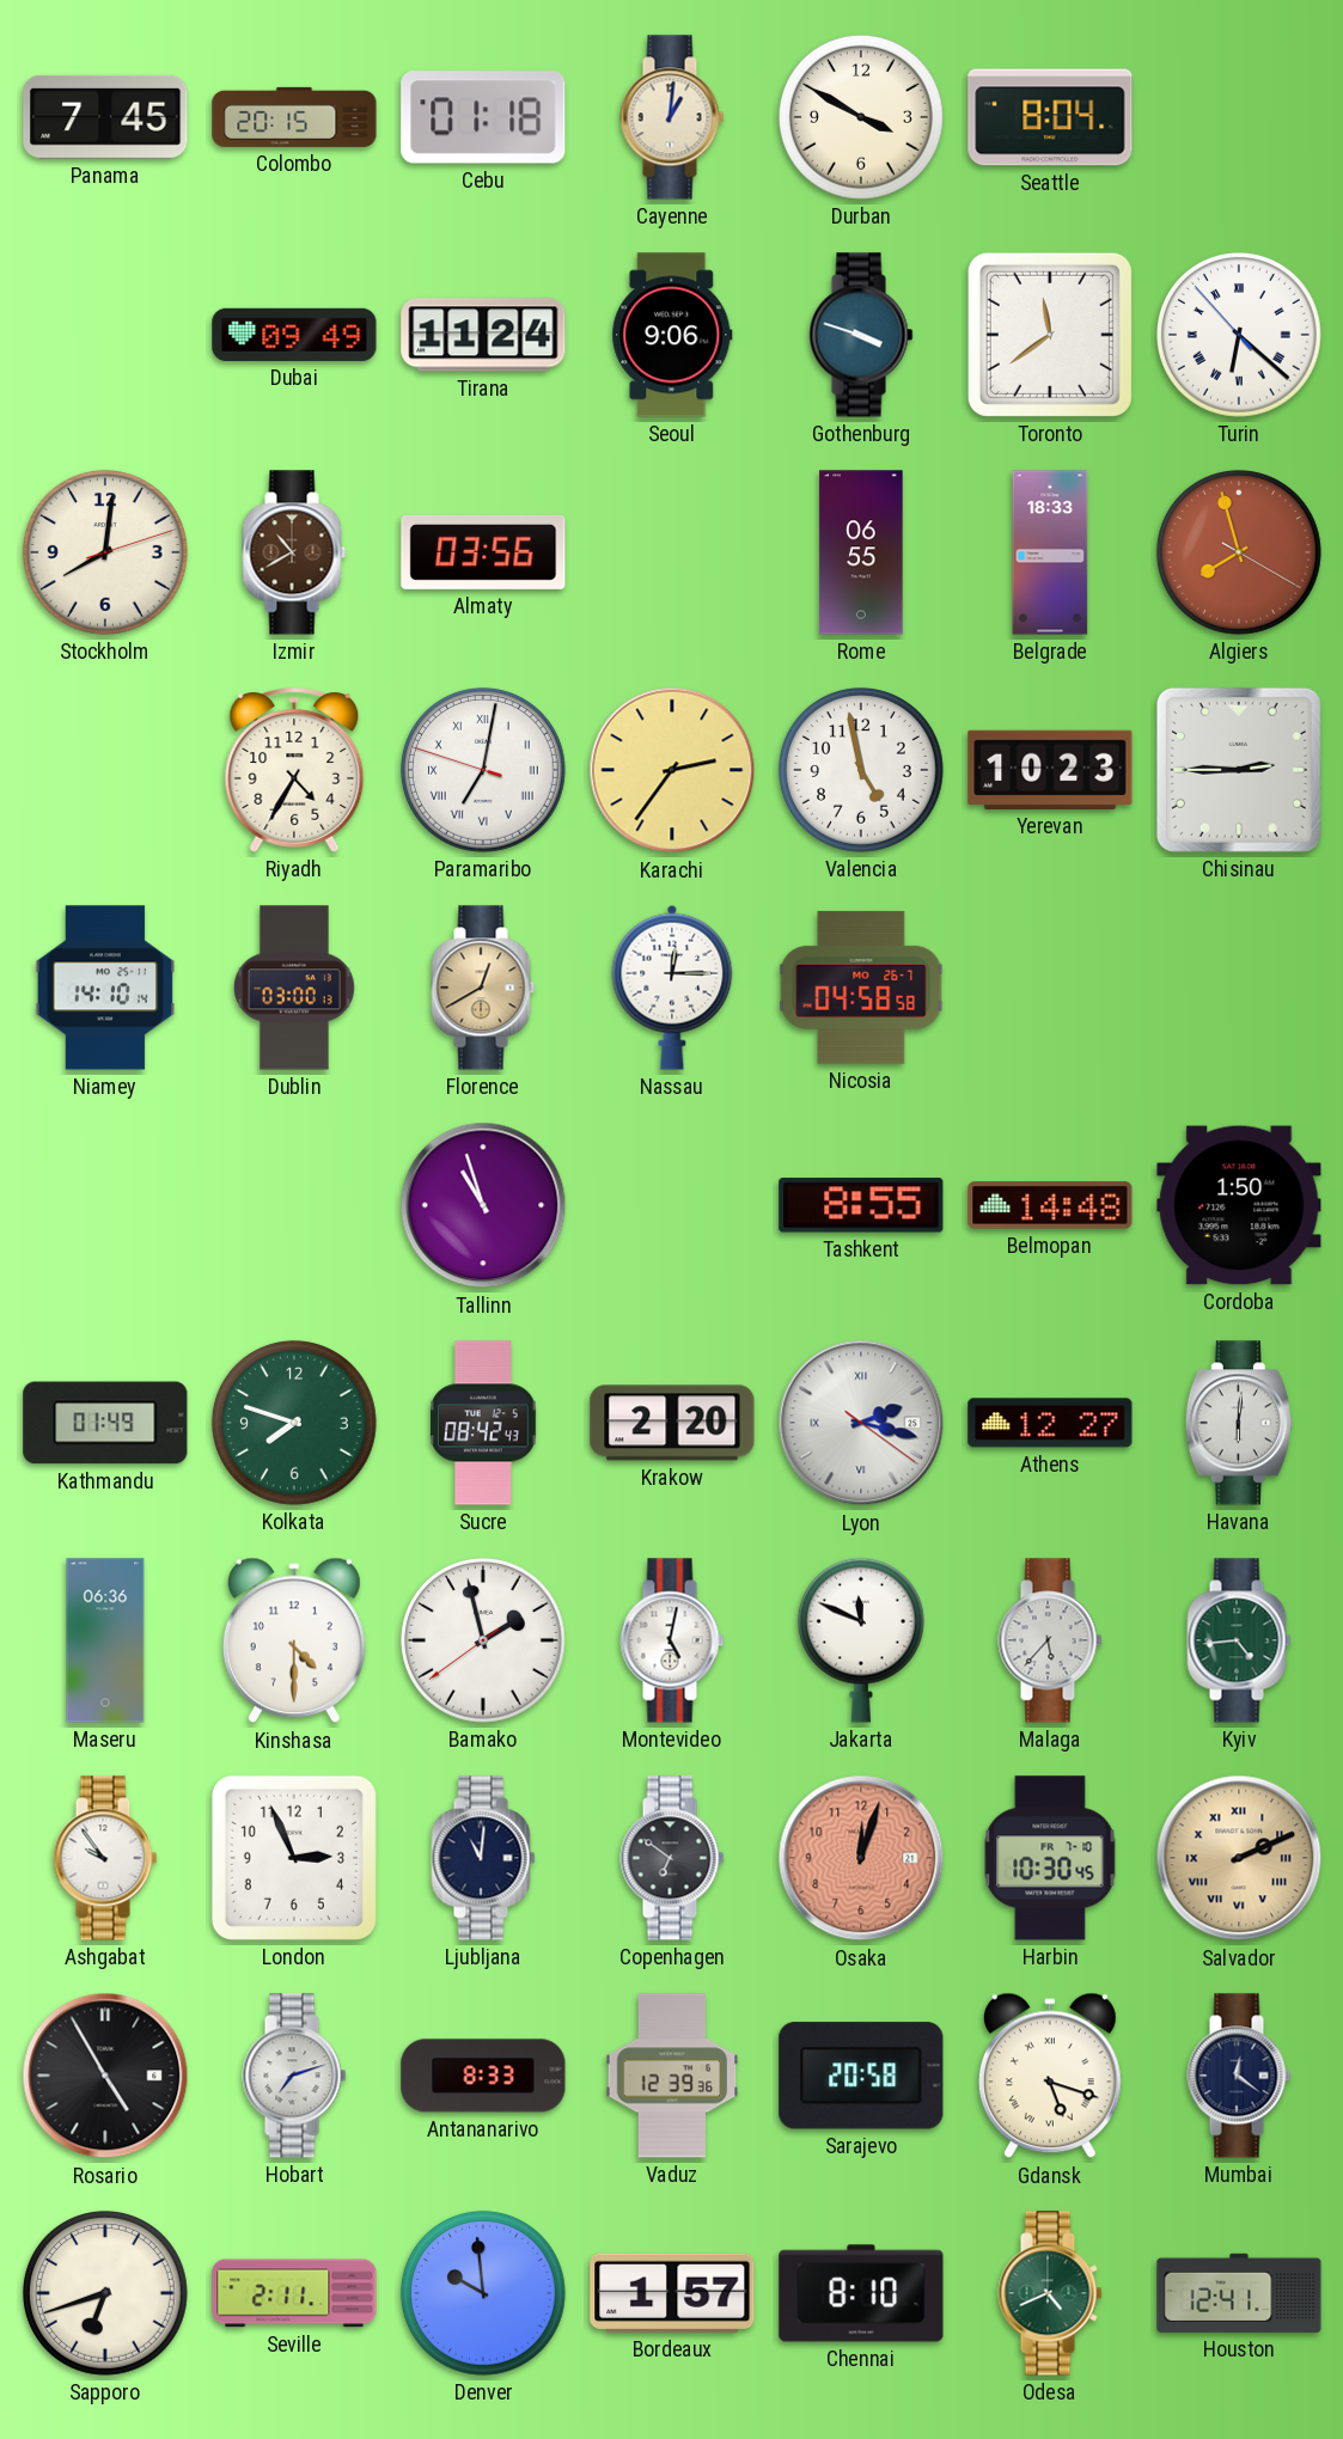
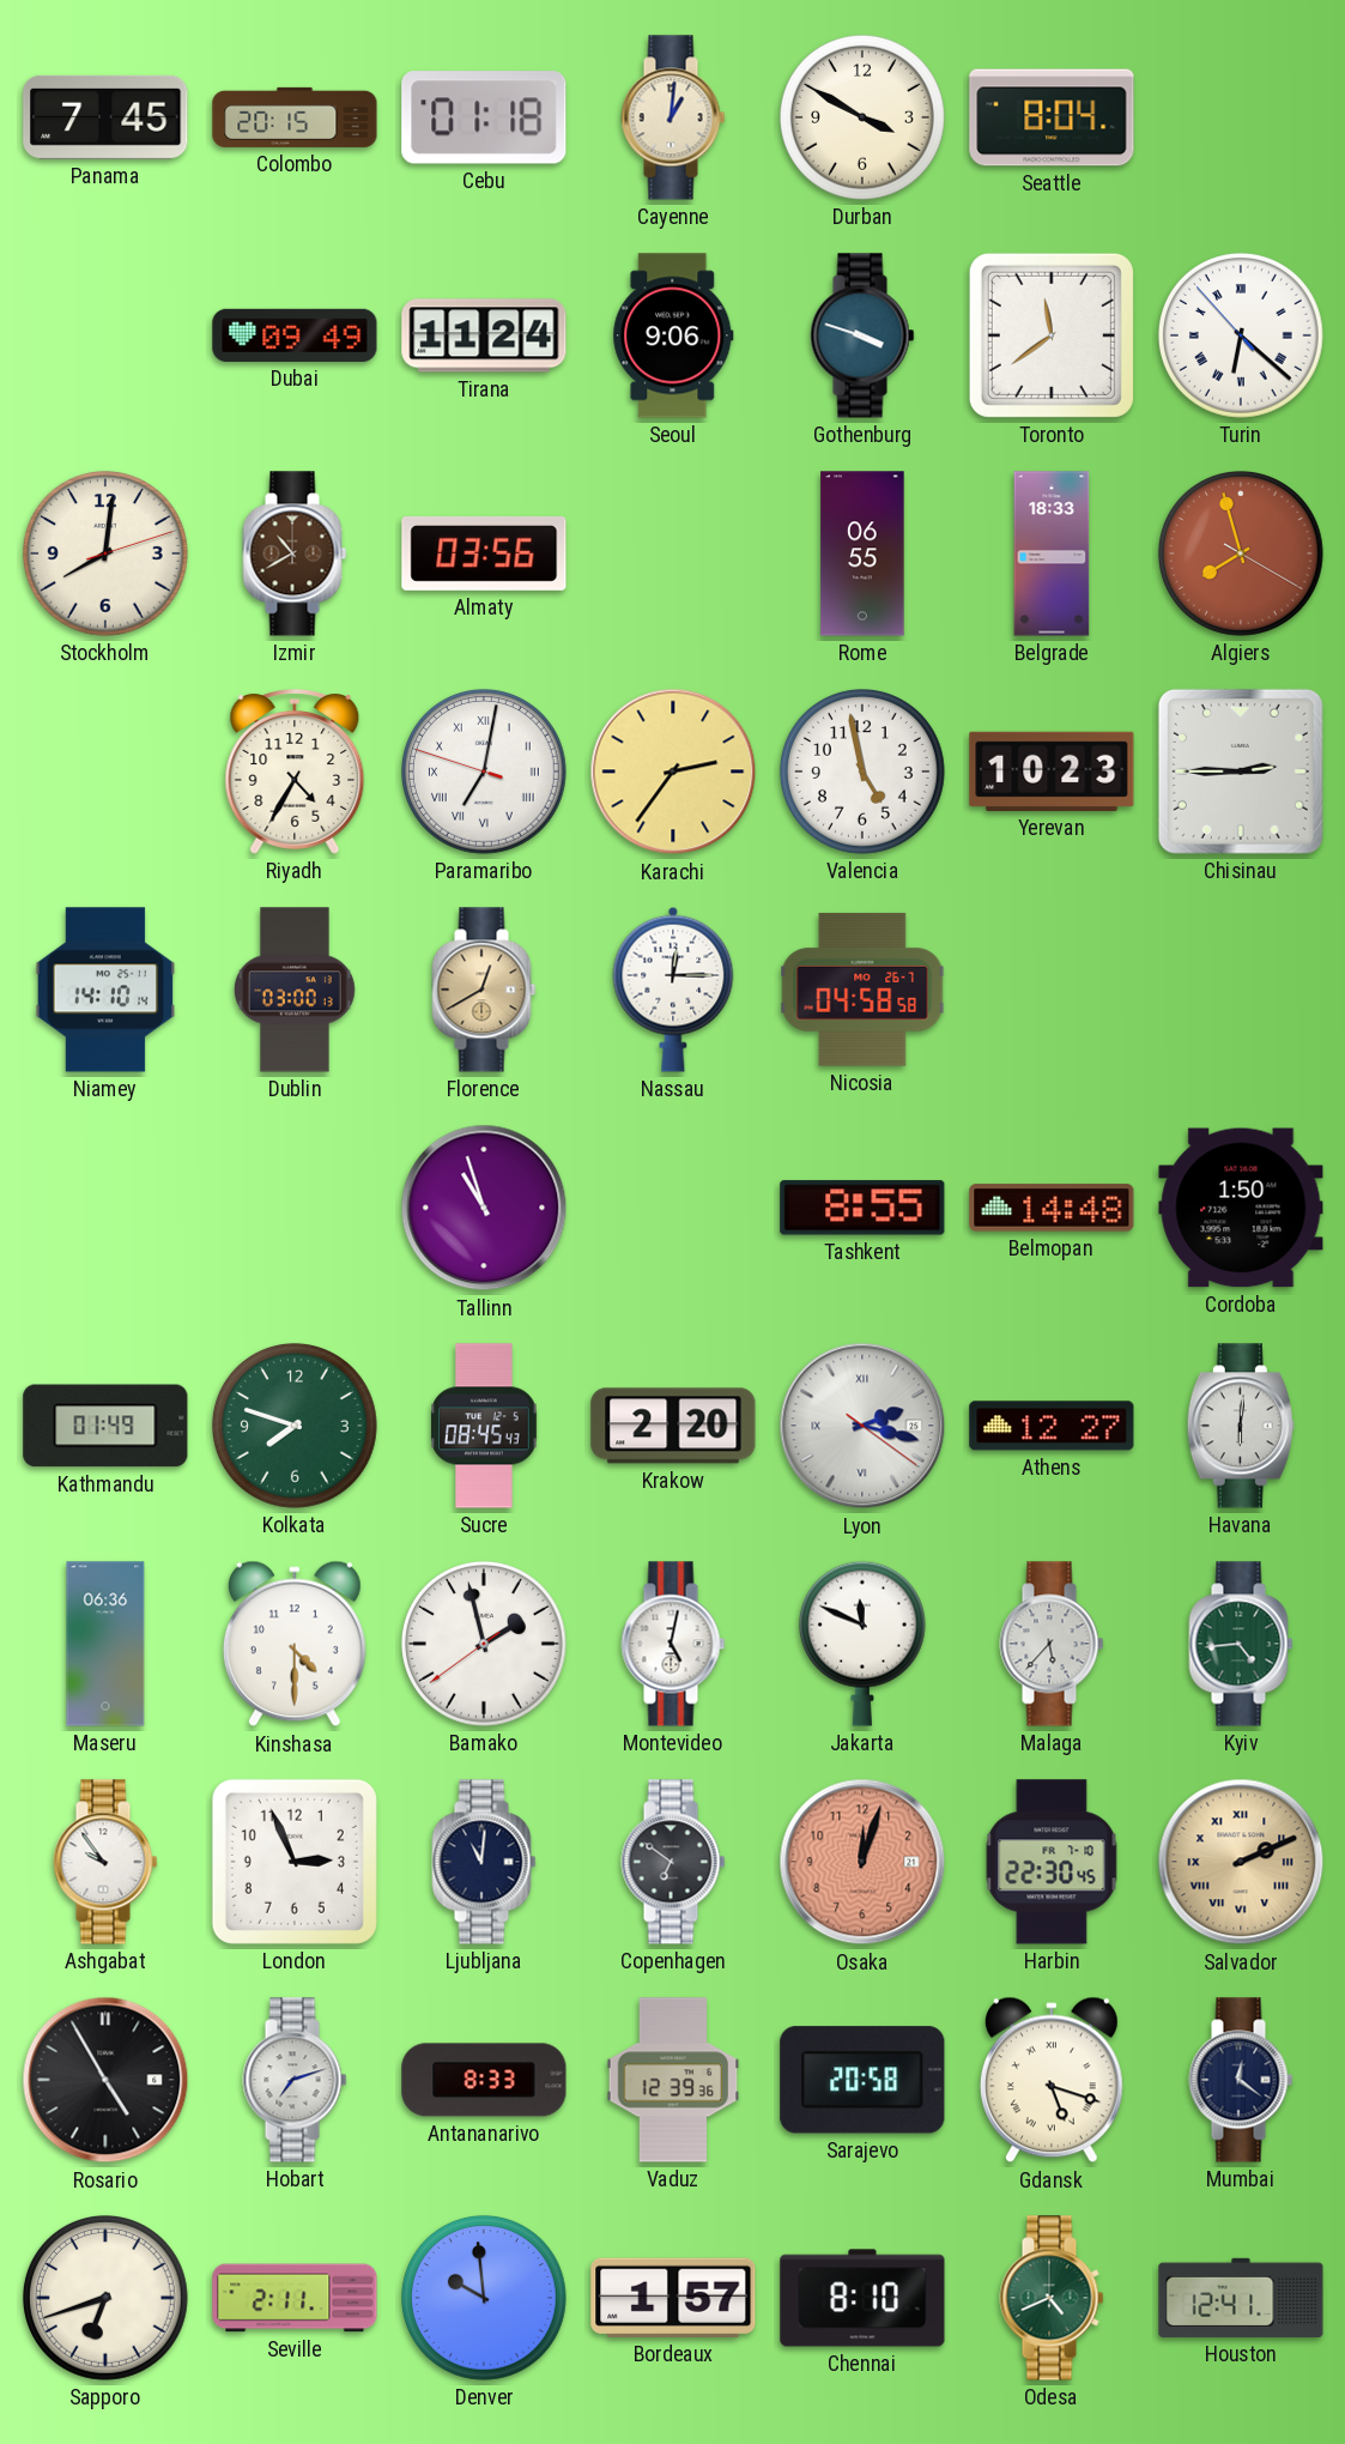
Sucre: 08:42 -> 08:45 (484, 1426)
Harbin: 10:30 -> 22:30 (1052, 1862)
